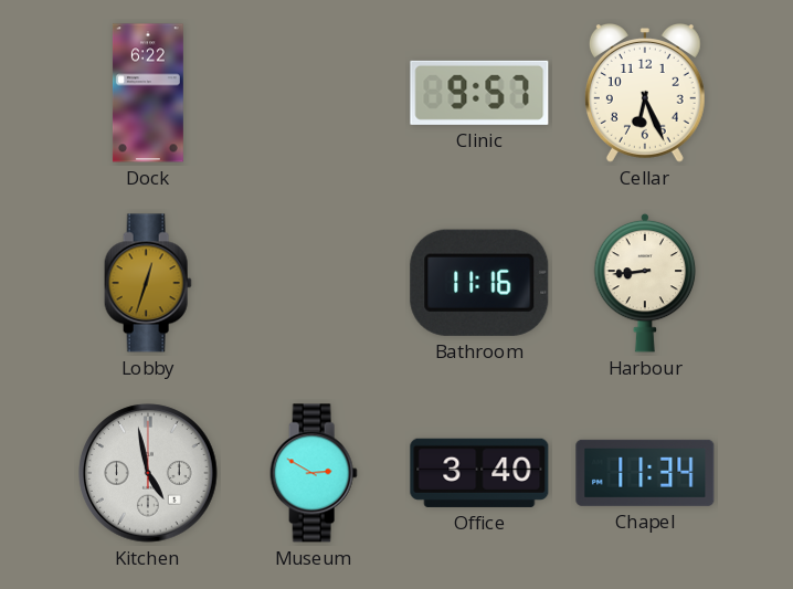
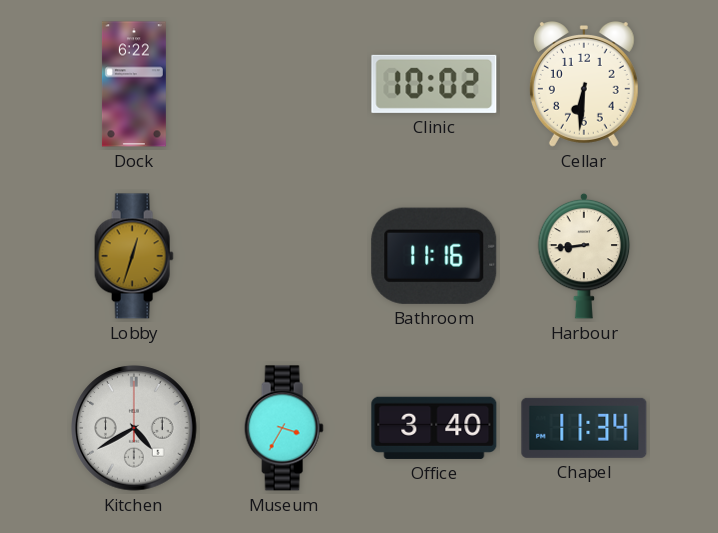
Clinic: 9:57 -> 10:02 (434, 84)
Cellar: 6:26 -> 6:31 (584, 85)
Kitchen: 4:58 -> 4:40 (134, 428)
Museum: 2:50 -> 3:35 (284, 428)
